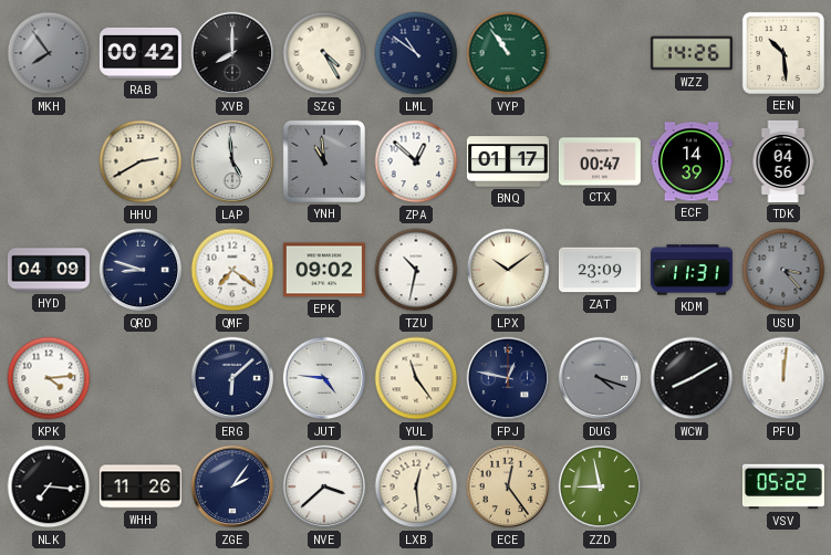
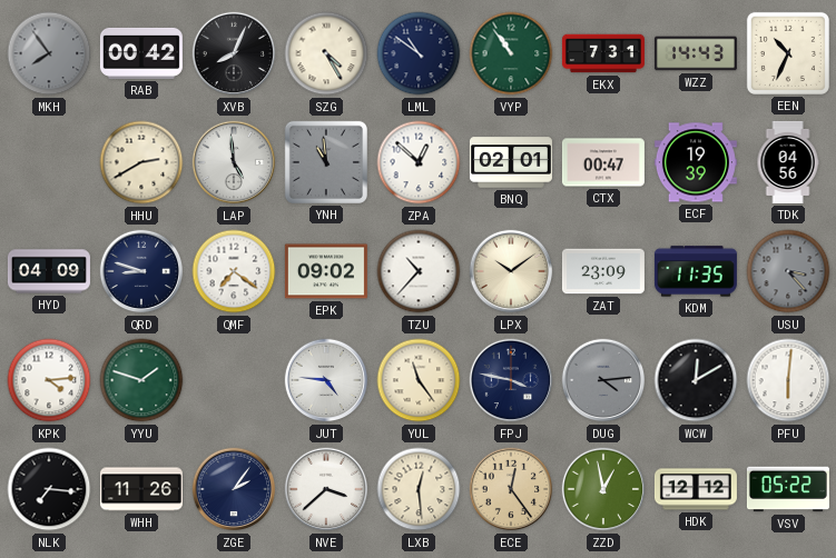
XVB: 8:00 -> 8:04 (234, 53)
EKX: none -> 7:31 (603, 53)
WZZ: 14:26 -> 14:43 (696, 53)
EEN: 10:29 -> 10:34 (788, 53)
BNQ: 01:17 -> 02:01 (511, 162)
ECF: 14:39 -> 19:39 (696, 162)
TZU: 10:32 -> 10:37 (419, 271)
KDM: 11:31 -> 11:35 (696, 271)
YYU: none -> 1:48 (141, 380)
ERG: 6:08 -> none (232, 378)
FPJ: 12:47 -> 3:47 (511, 380)
DUG: 4:18 -> 4:14 (603, 380)
WCW: 8:10 -> 12:10 (696, 380)
PFU: 12:01 -> 6:01 (788, 380)
ZZD: 8:58 -> 12:58 (603, 489)
HDK: none -> 12:12 (696, 489)
